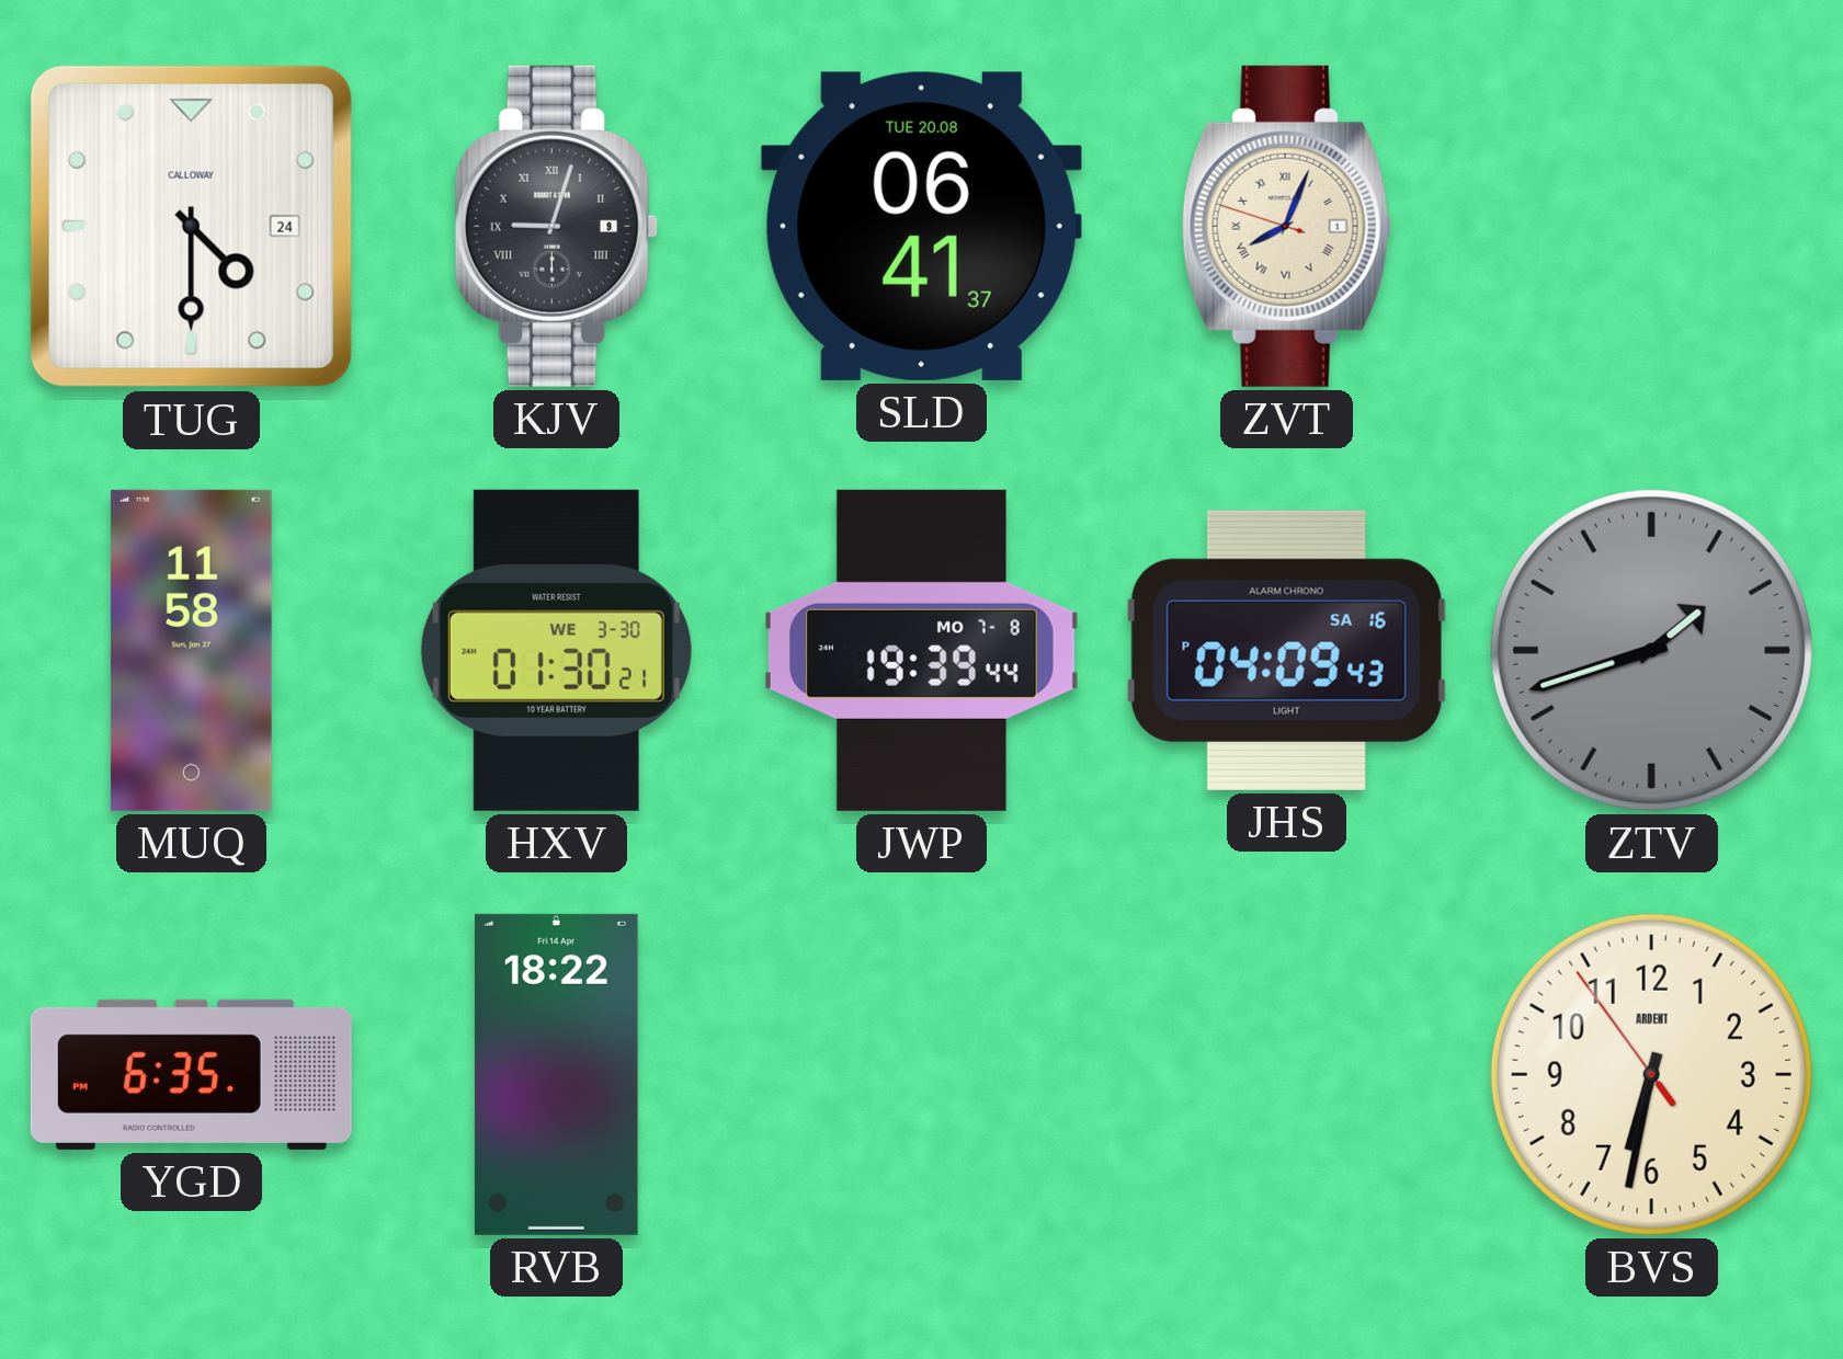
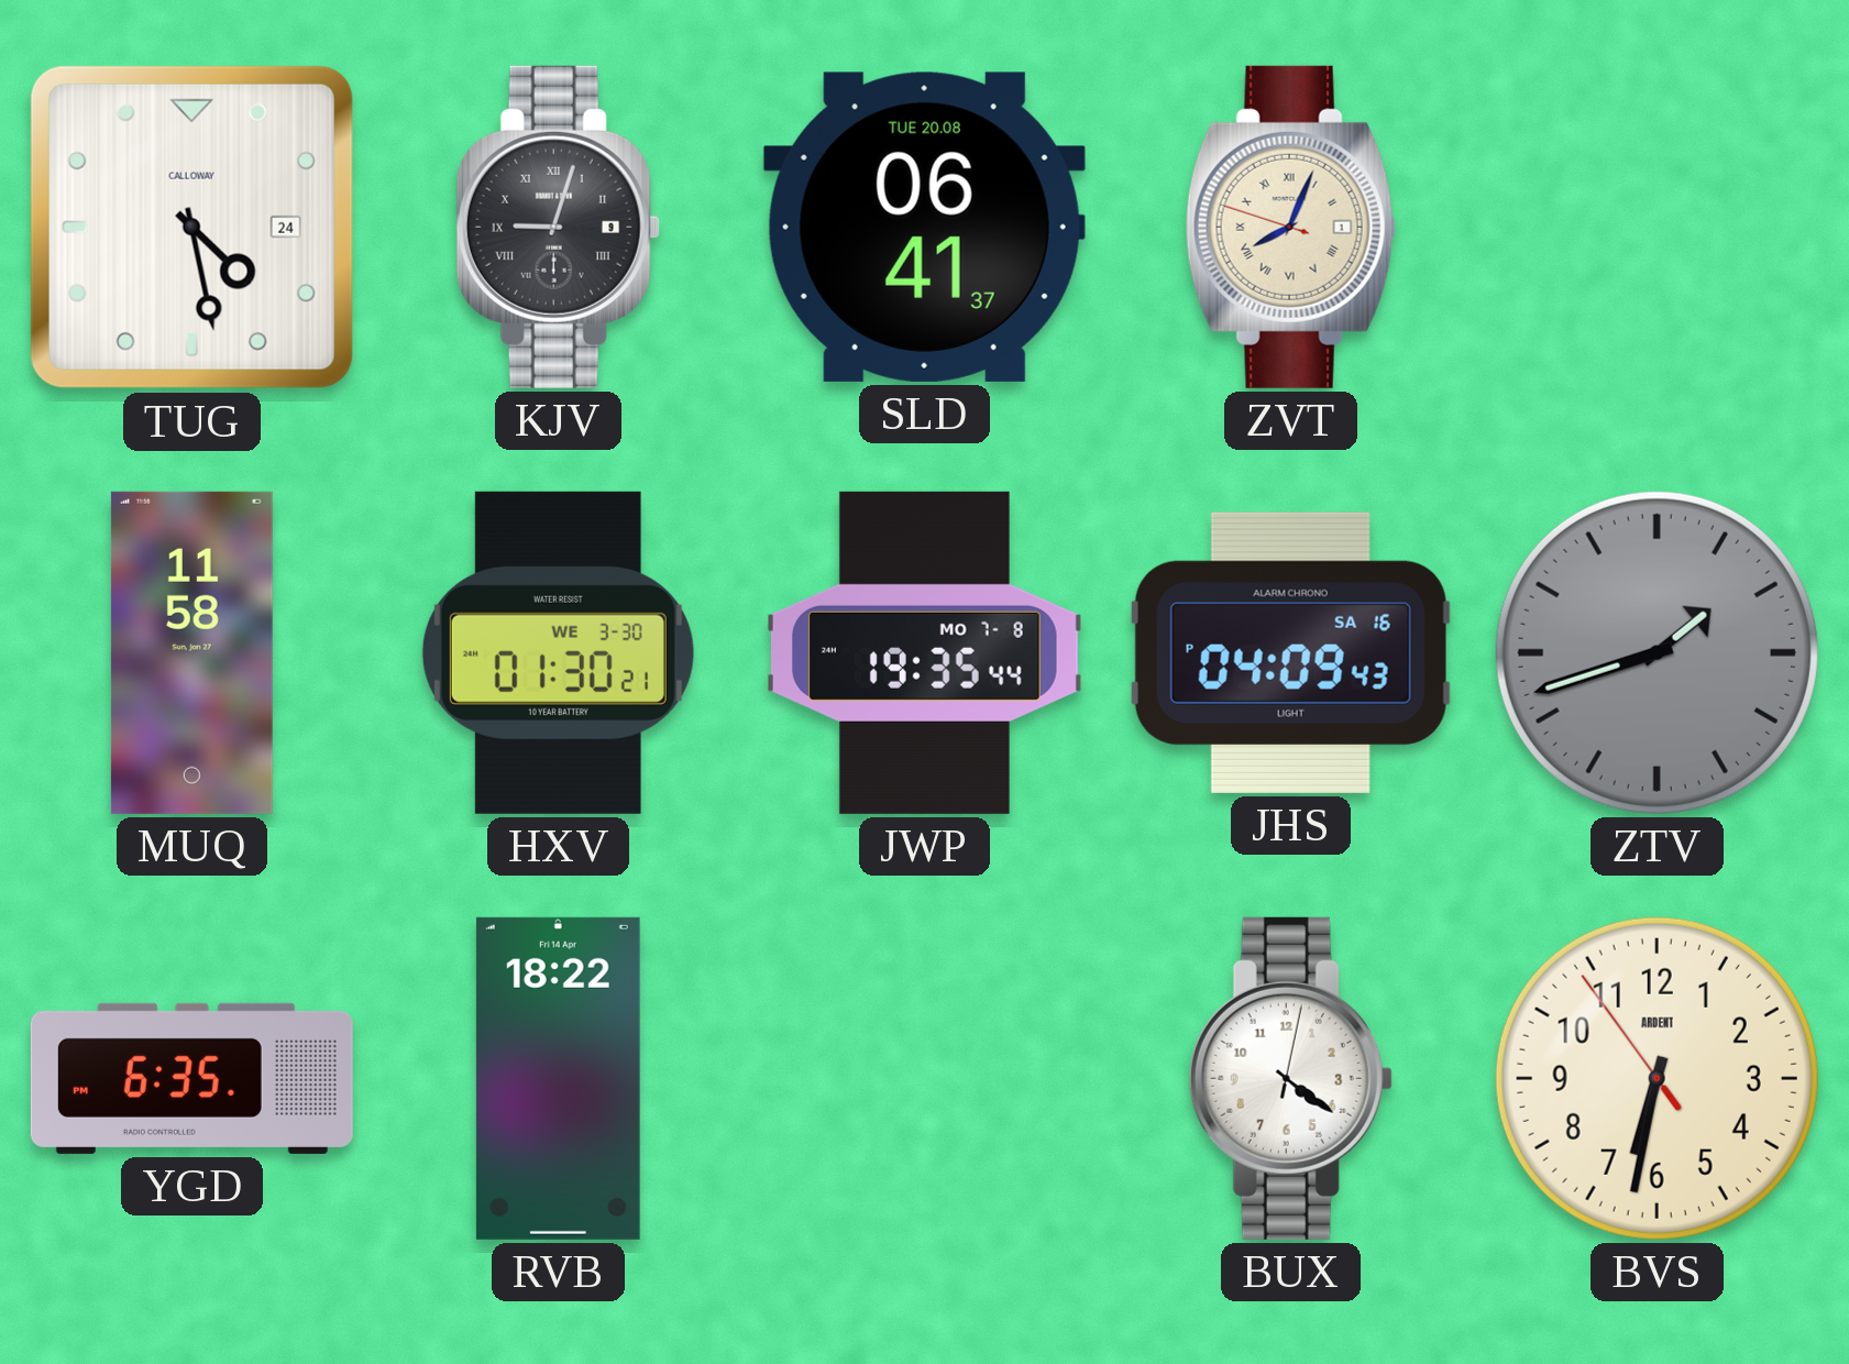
TUG: 4:30 -> 4:28 (191, 227)
JWP: 19:39 -> 19:35 (924, 652)
BUX: none -> 4:21 (1290, 1078)
